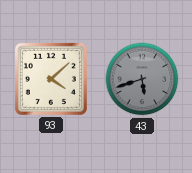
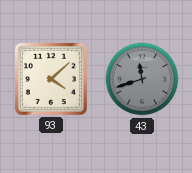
43: 5:42 -> 11:42 (142, 79)
